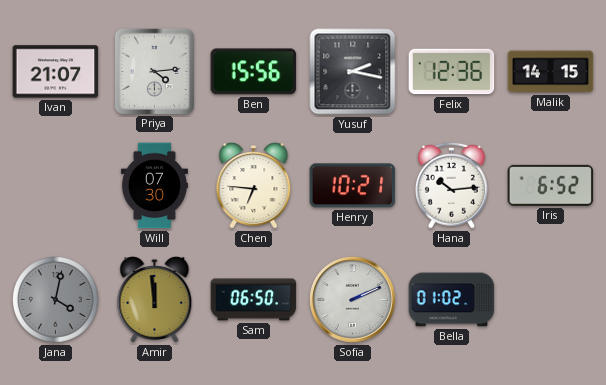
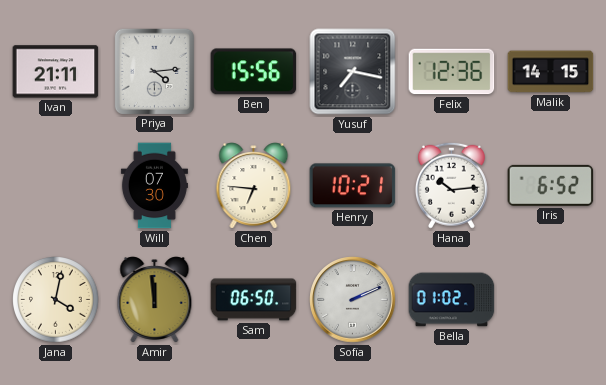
Ivan: 21:07 -> 21:11 (56, 72)
Yusuf: 2:17 -> 7:17 (353, 72)
Jana dial: grey -> cream (56, 300)
